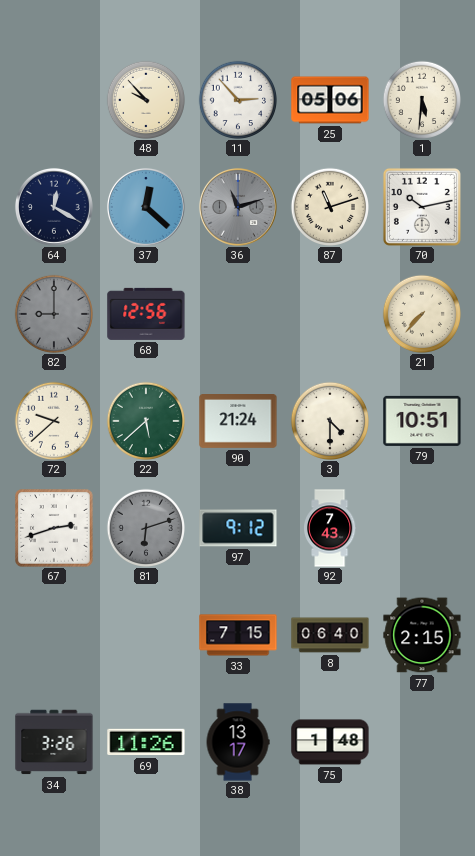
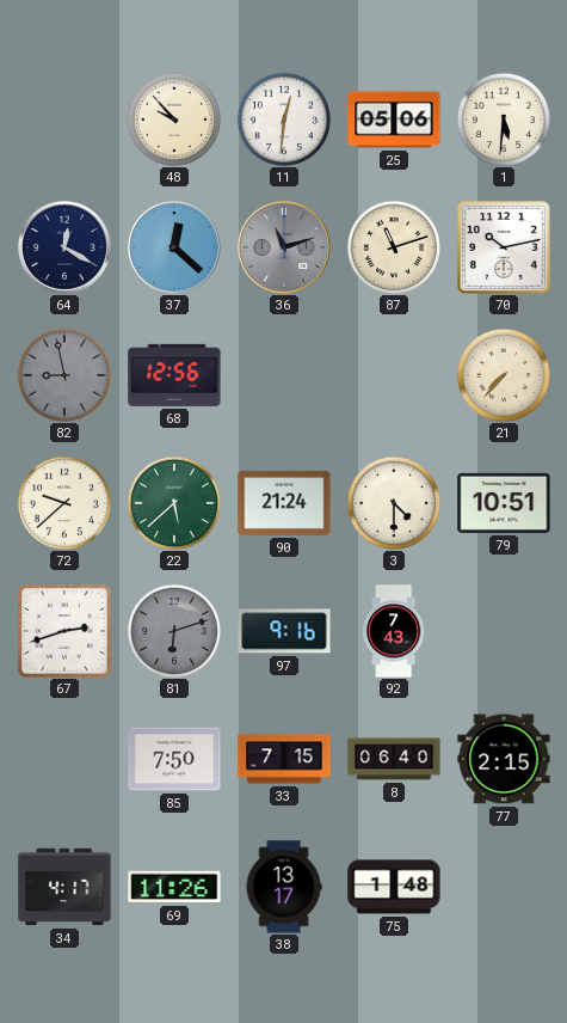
11: 2:53 -> 12:31 (283, 118)
82: 9:00 -> 8:58 (63, 374)
97: 9:12 -> 9:16 (284, 631)
85: none -> 7:50 (174, 759)
34: 3:26 -> 4:17 (64, 887)
